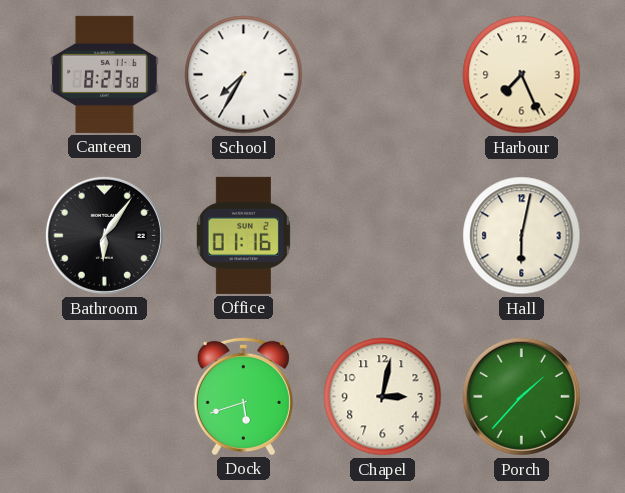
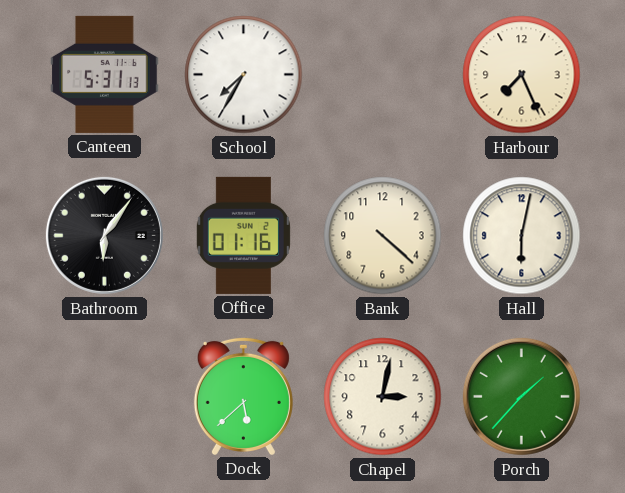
Canteen: 8:23 -> 5:31 (105, 74)
Bank: none -> 4:22 (383, 236)
Dock: 5:42 -> 5:38 (243, 396)
